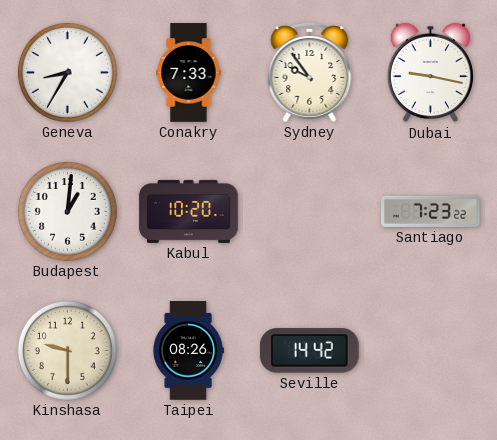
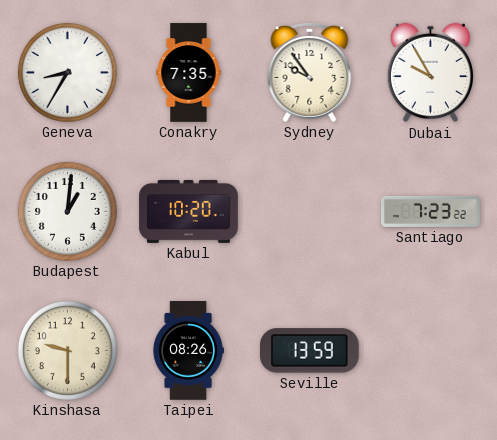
Conakry: 7:33 -> 7:35 (189, 73)
Dubai: 9:17 -> 9:55 (430, 73)
Seville: 14:42 -> 13:59 (309, 351)
